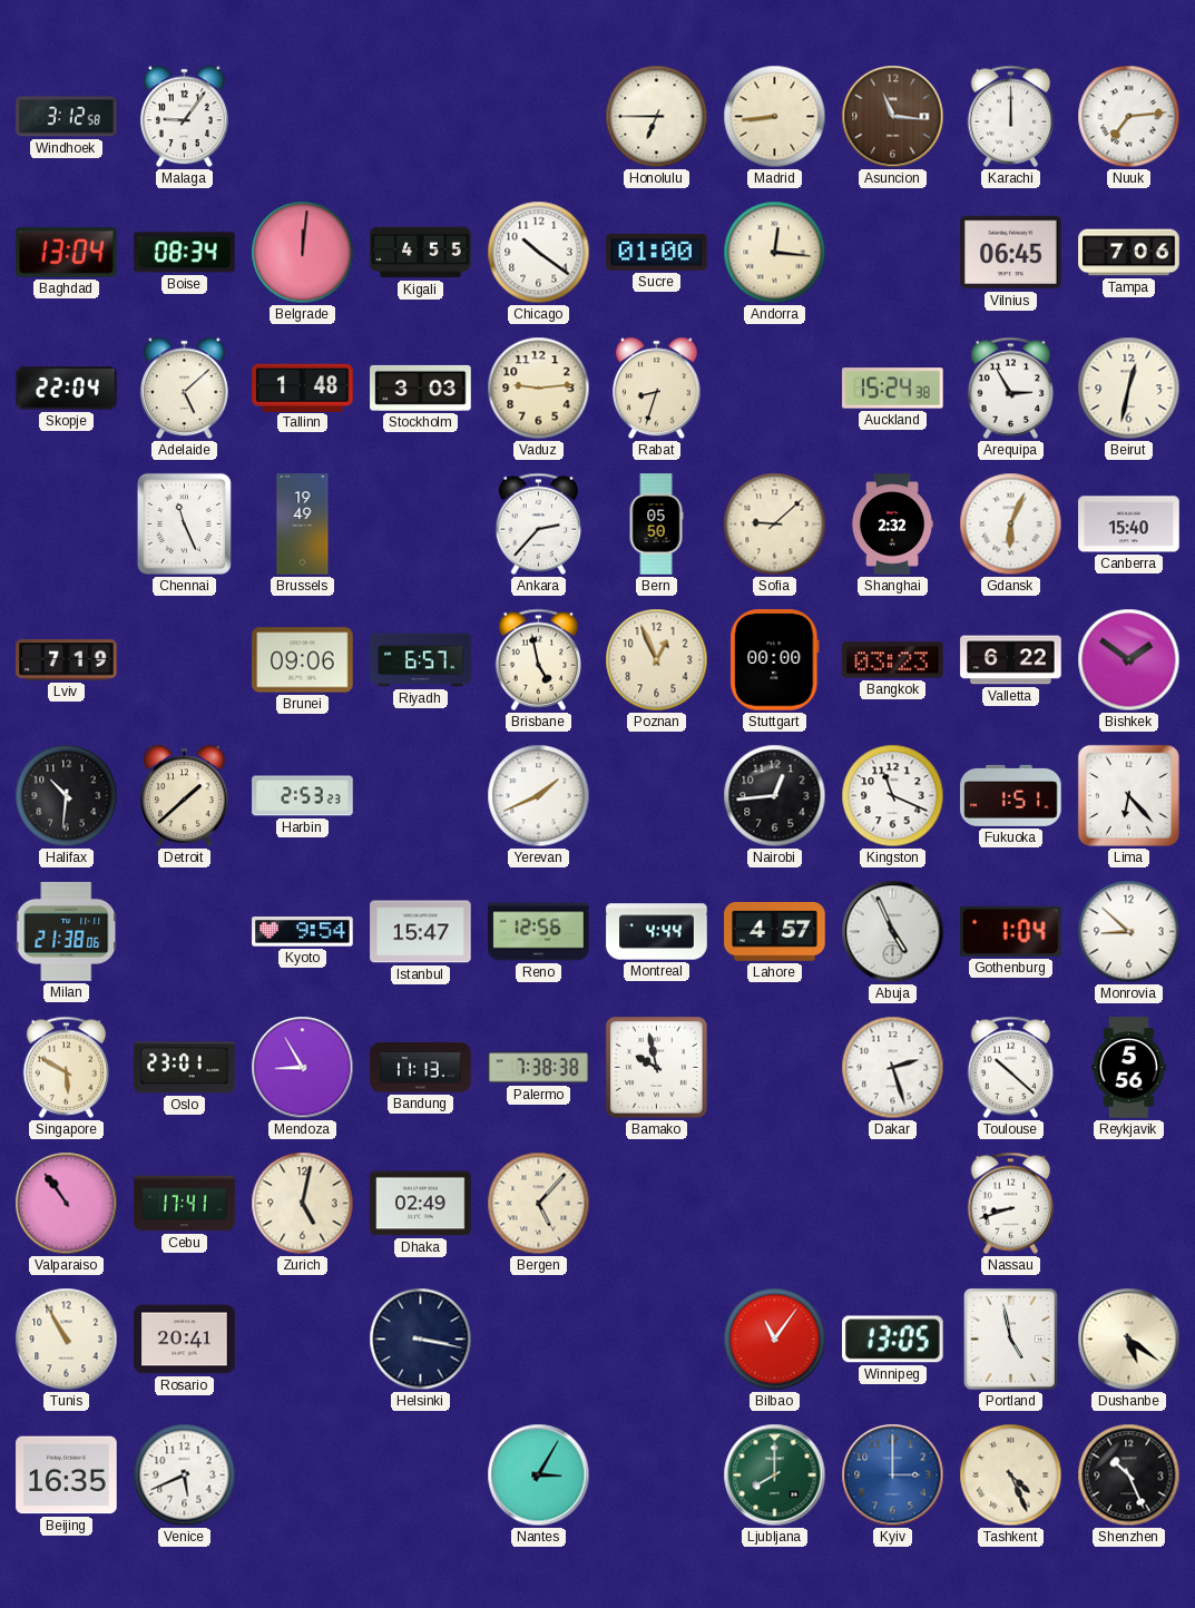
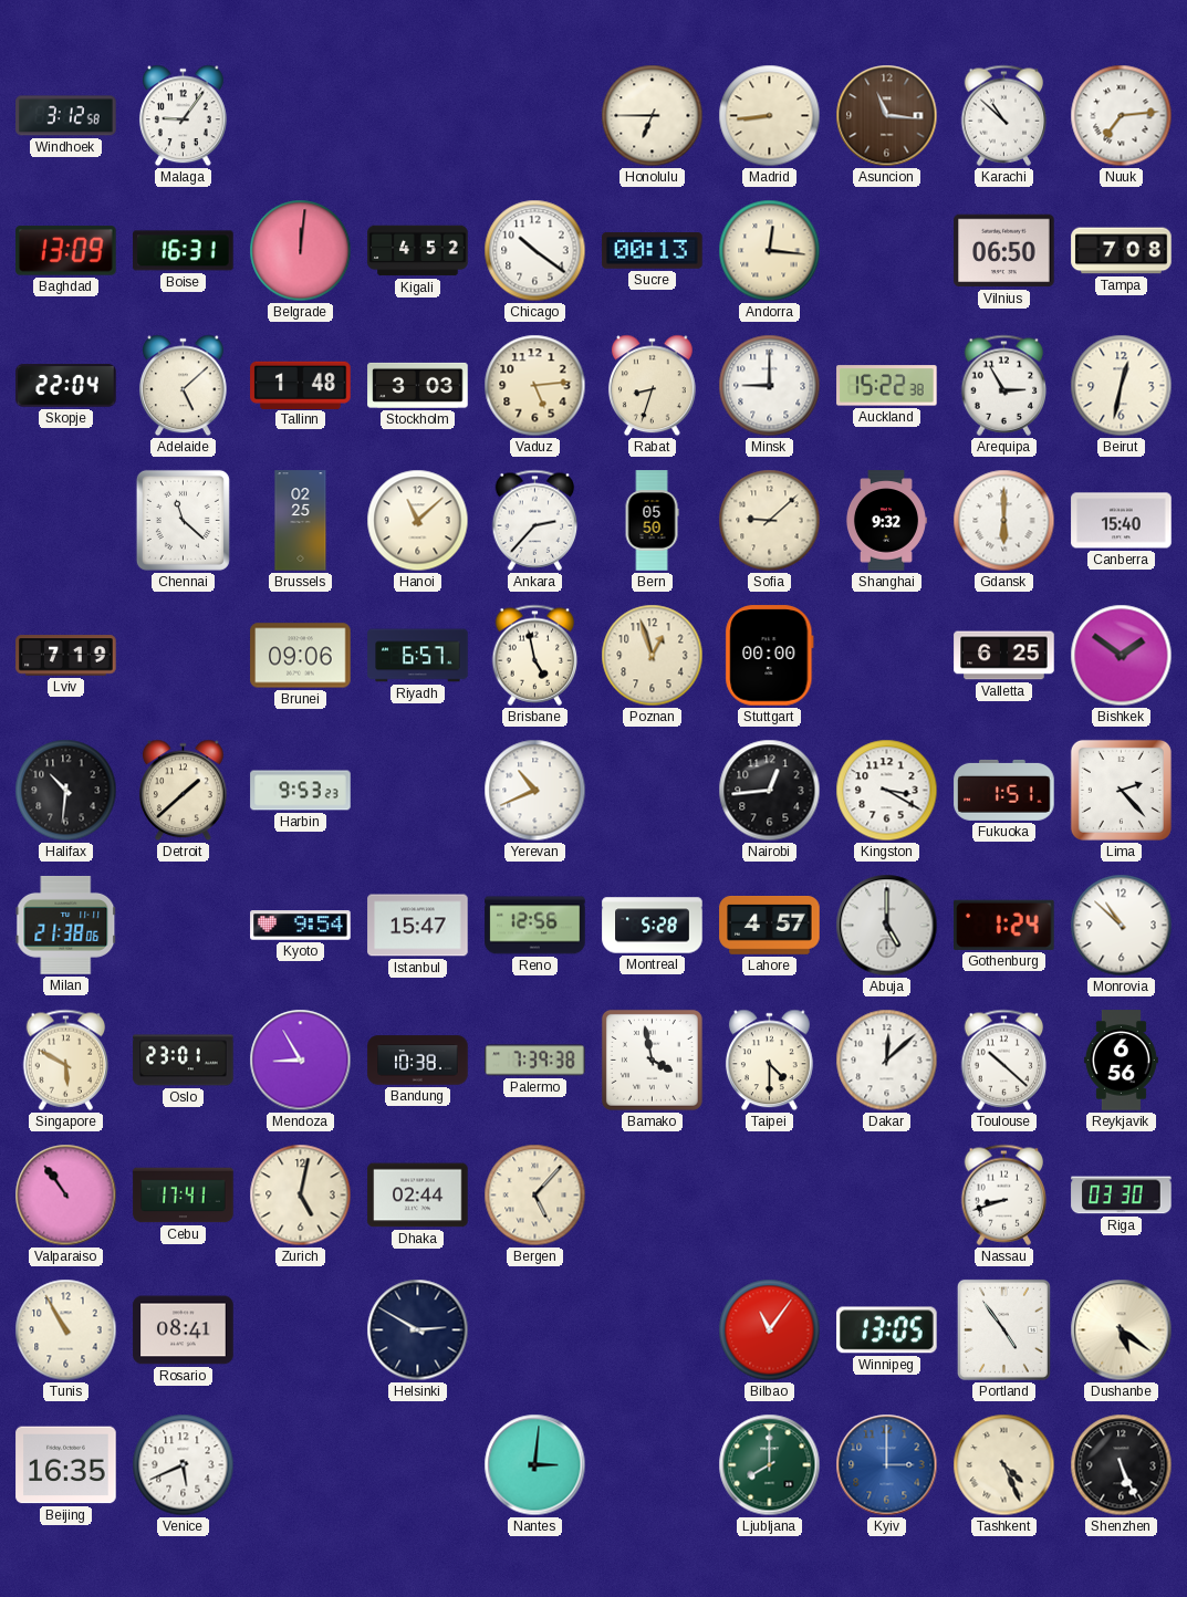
Karachi: 12:00 -> 10:52 (1004, 115)
Baghdad: 13:04 -> 13:09 (66, 251)
Boise: 08:34 -> 16:31 (184, 251)
Kigali: 4:55 -> 4:52 (418, 251)
Sucre: 01:00 -> 00:13 (653, 251)
Vilnius: 06:45 -> 06:50 (1004, 251)
Tampa: 7:06 -> 7:08 (1122, 251)
Vaduz: 9:14 -> 5:14 (535, 386)
Minsk: none -> 9:00 (770, 386)
Auckland: 15:24 -> 15:22 (887, 386)
Chennai: 11:26 -> 11:22 (183, 520)
Brussels: 19:49 -> 02:25 (301, 521)
Hanoi: none -> 11:08 (418, 521)
Shanghai: 2:32 -> 9:32 (886, 521)
Gdansk: 6:04 -> 6:00 (1004, 521)
Poznan: 12:56 -> 12:57 (653, 656)
Bangkok: 03:23 -> none (893, 660)
Valletta: 6:22 -> 6:25 (1004, 656)
Harbin: 2:53 -> 9:53 (301, 791)
Yerevan: 1:41 -> 10:41 (535, 791)
Kingston: 11:19 -> 3:20 (887, 791)
Lima: 6:23 -> 2:23 (1121, 790)
Montreal: 4:44 -> 5:28 (653, 926)
Abuja: 4:56 -> 5:00 (887, 926)
Gothenburg: 1:04 -> 1:24 (1004, 925)
Monrovia: 8:52 -> 10:52 (1122, 926)
Bandung: 11:13 -> 10:38 (418, 1061)
Palermo: 7:38 -> 7:39 (535, 1061)
Bamako: 9:58 -> 3:58 (652, 1060)
Taipei: none -> 4:30 (769, 1061)
Dakar: 2:27 -> 12:08 (887, 1061)
Reykjavik: 5:56 -> 6:56 (1121, 1061)
Dhaka: 02:49 -> 02:44 (418, 1196)
Riga: none -> 03:30 (1122, 1196)
Rosario: 20:41 -> 08:41 (184, 1330)
Helsinki: 3:17 -> 2:50 (418, 1330)
Portland: 4:58 -> 4:54 (1003, 1329)
Nantes: 3:05 -> 3:01 (535, 1465)
Shenzhen: 10:26 -> 5:26 (1122, 1465)
